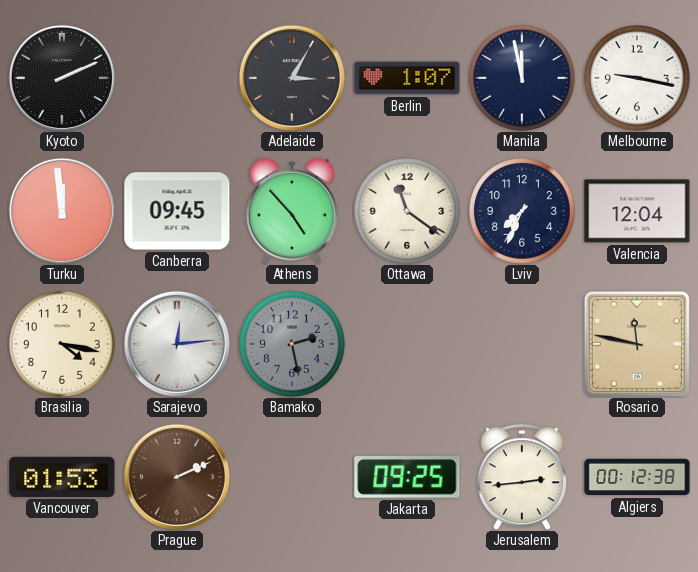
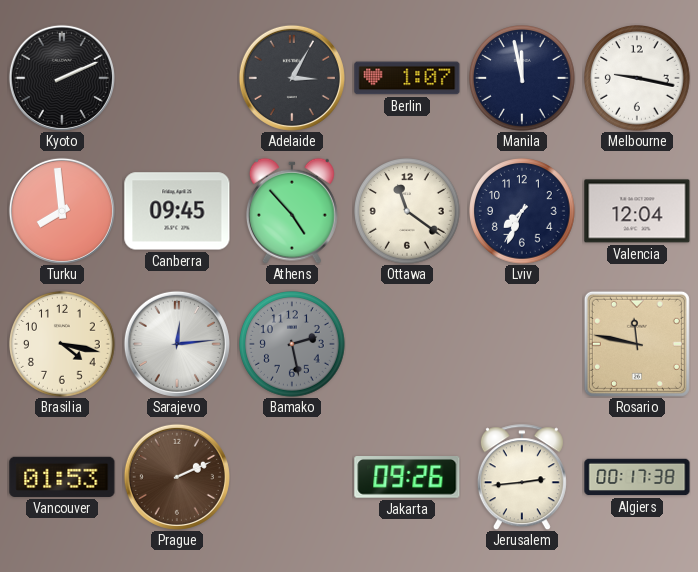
Turku: 11:59 -> 7:59 (62, 211)
Jakarta: 09:25 -> 09:26 (407, 478)
Algiers: 00:12 -> 00:17 (637, 477)
